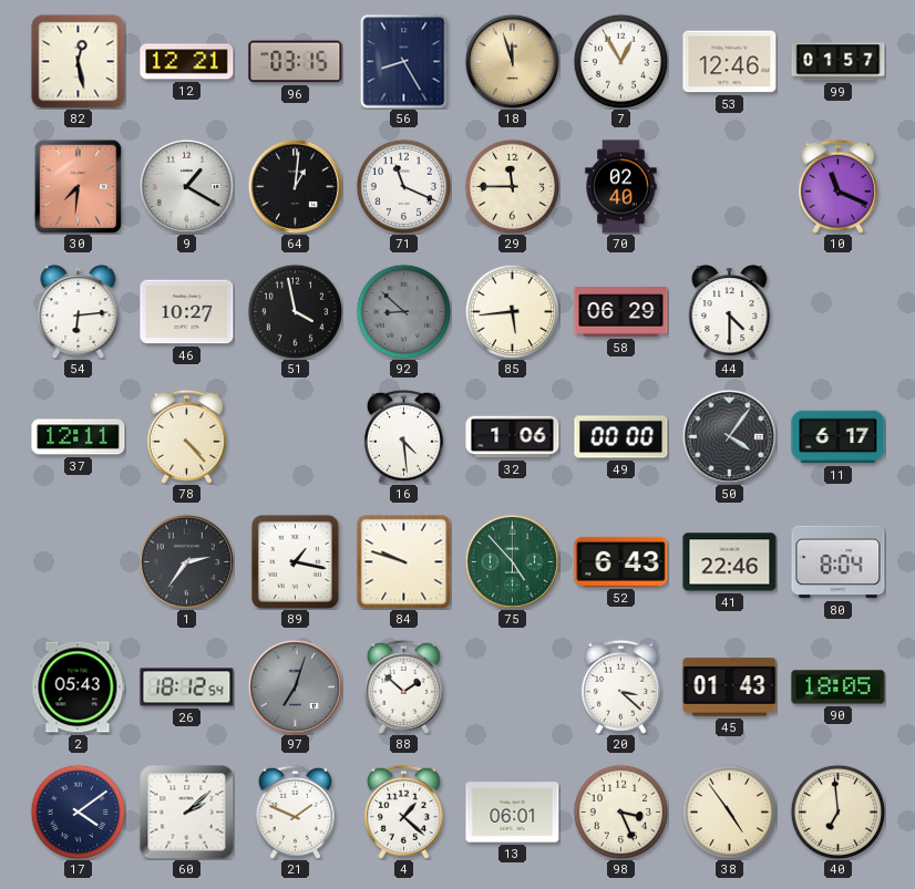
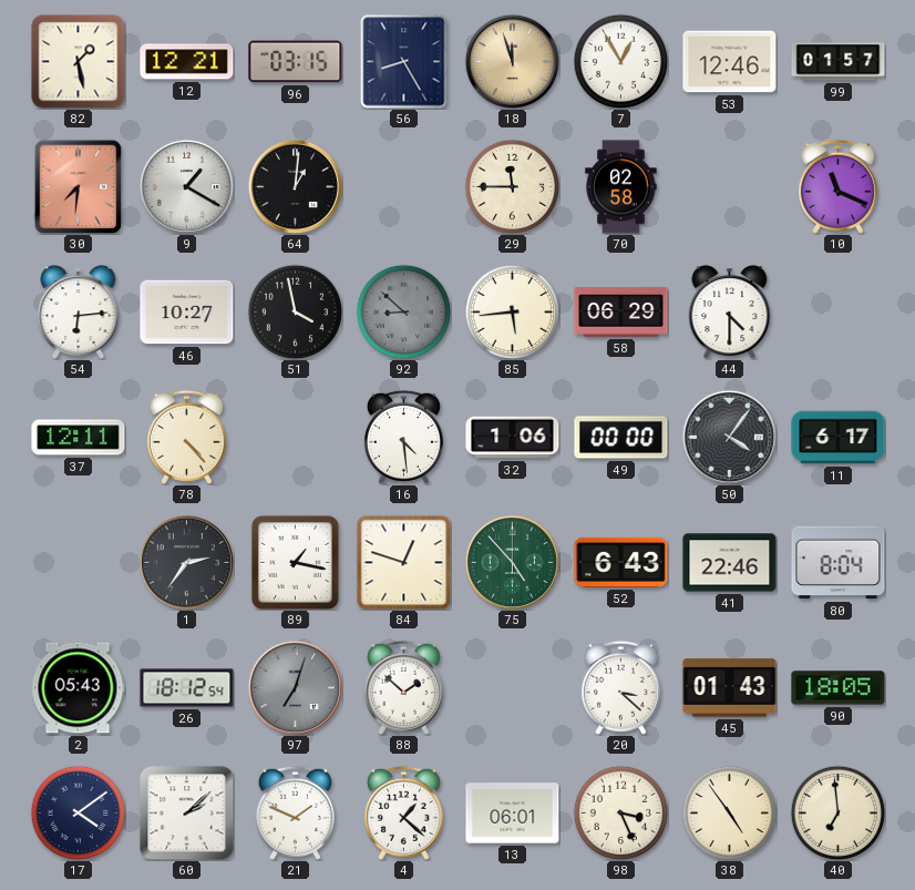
82: 12:28 -> 1:28 (79, 62)
71: 11:19 -> none (403, 186)
70: 02:40 -> 02:58 (621, 187)
84: 9:48 -> 12:48 (404, 563)
